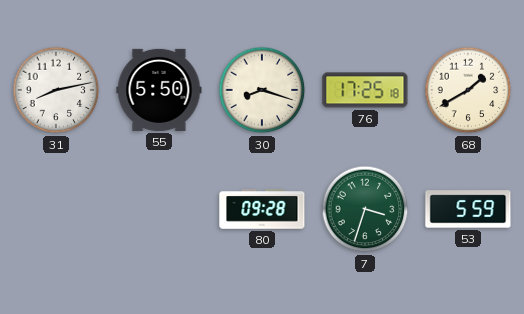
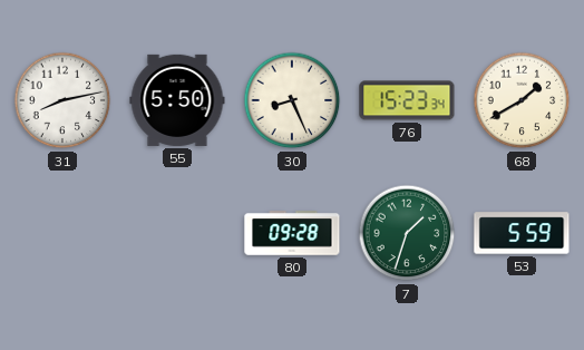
30: 8:18 -> 8:26 (292, 100)
76: 17:25 -> 15:23 (407, 100)
7: 3:33 -> 1:33 (407, 233)
